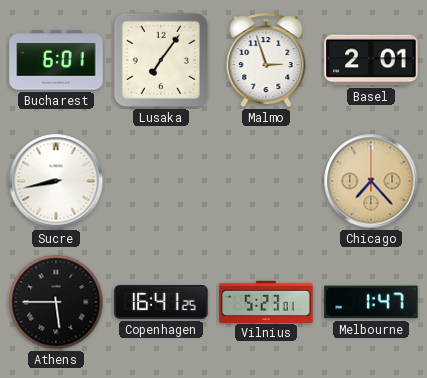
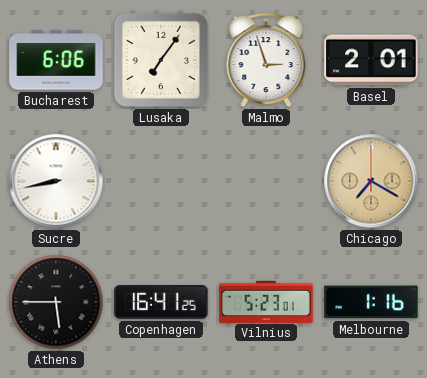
Bucharest: 6:01 -> 6:06 (56, 60)
Chicago: 7:23 -> 7:20 (371, 181)
Melbourne: 1:47 -> 1:16 (371, 302)
